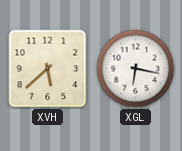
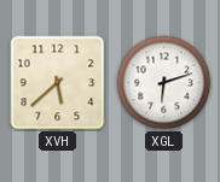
XGL: 6:17 -> 6:12 (164, 83)
